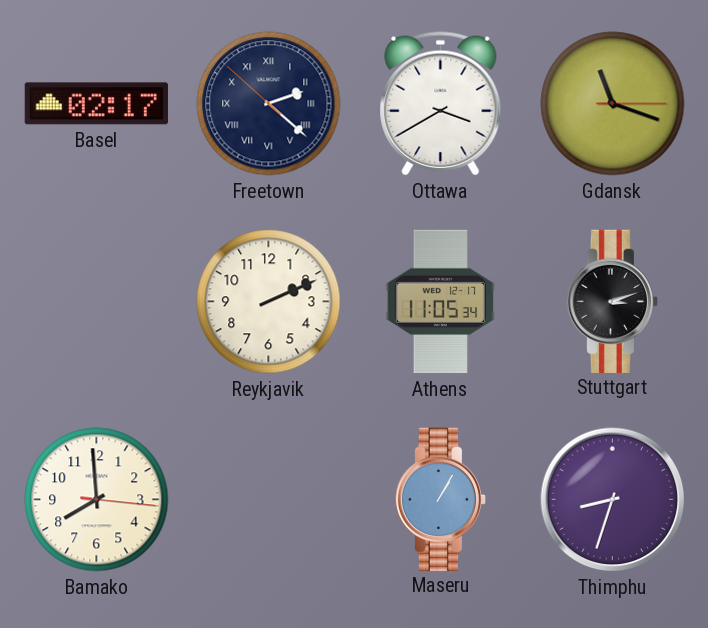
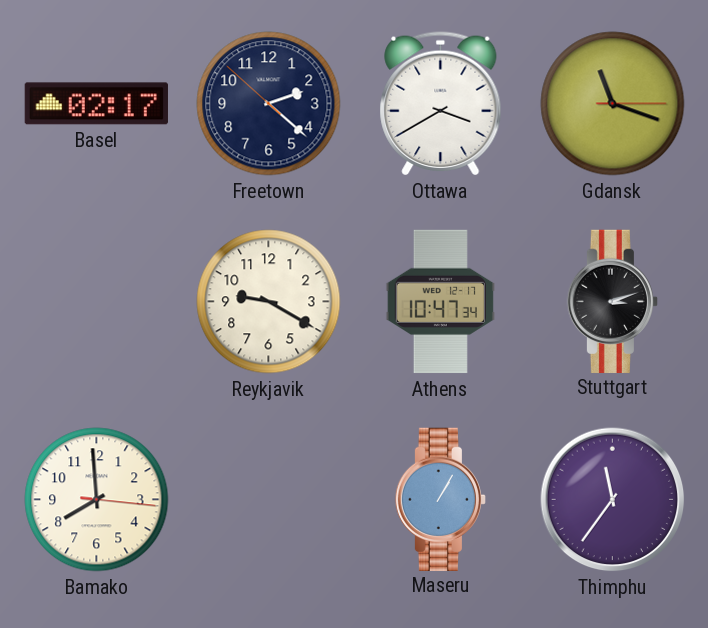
Freetown numerals: Roman -> Arabic (269, 104)
Reykjavik: 2:11 -> 9:20 (269, 302)
Athens: 11:05 -> 10:47 (440, 302)
Thimphu: 8:33 -> 11:36 (613, 500)
